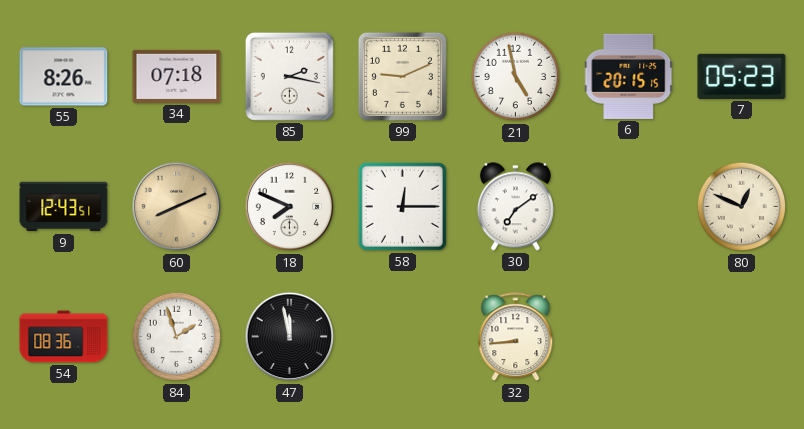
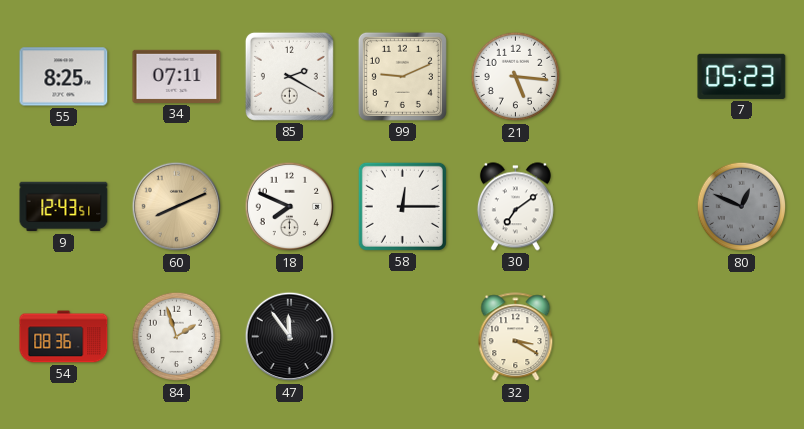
55: 8:26 -> 8:25 (64, 77)
34: 07:18 -> 07:11 (177, 76)
85: 2:17 -> 2:20 (289, 76)
21: 4:58 -> 5:16 (516, 77)
6: 20:15 -> none (629, 76)
80 dial: cream -> grey (742, 207)
47: 11:58 -> 11:54 (290, 337)
32: 8:44 -> 3:20 (516, 337)
